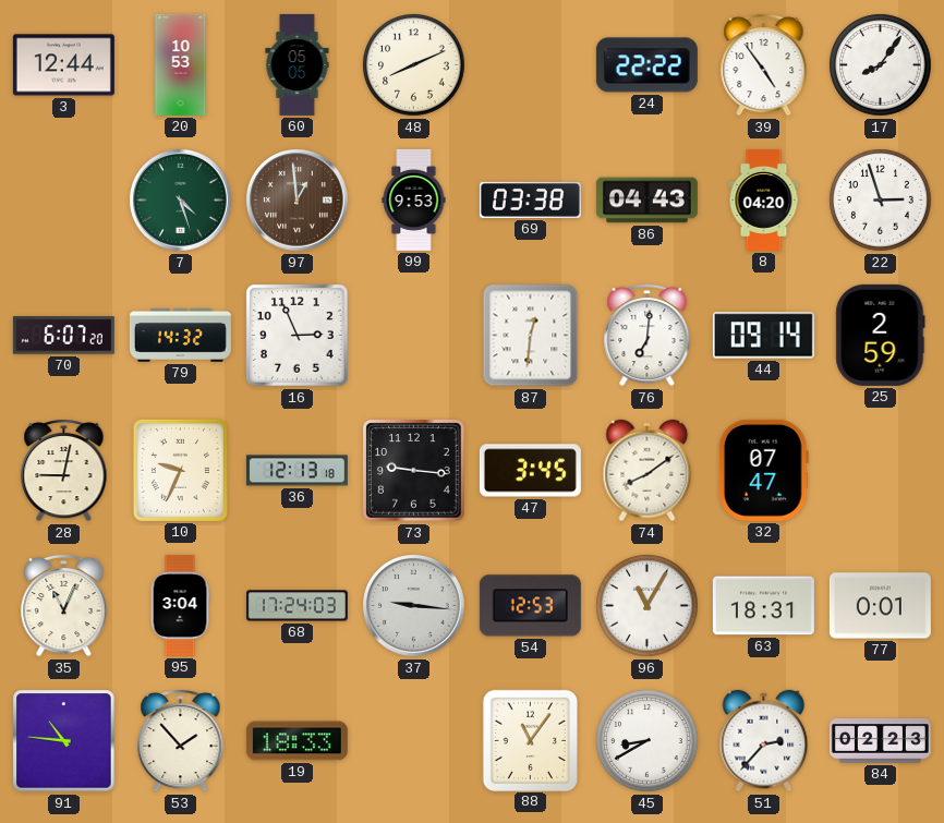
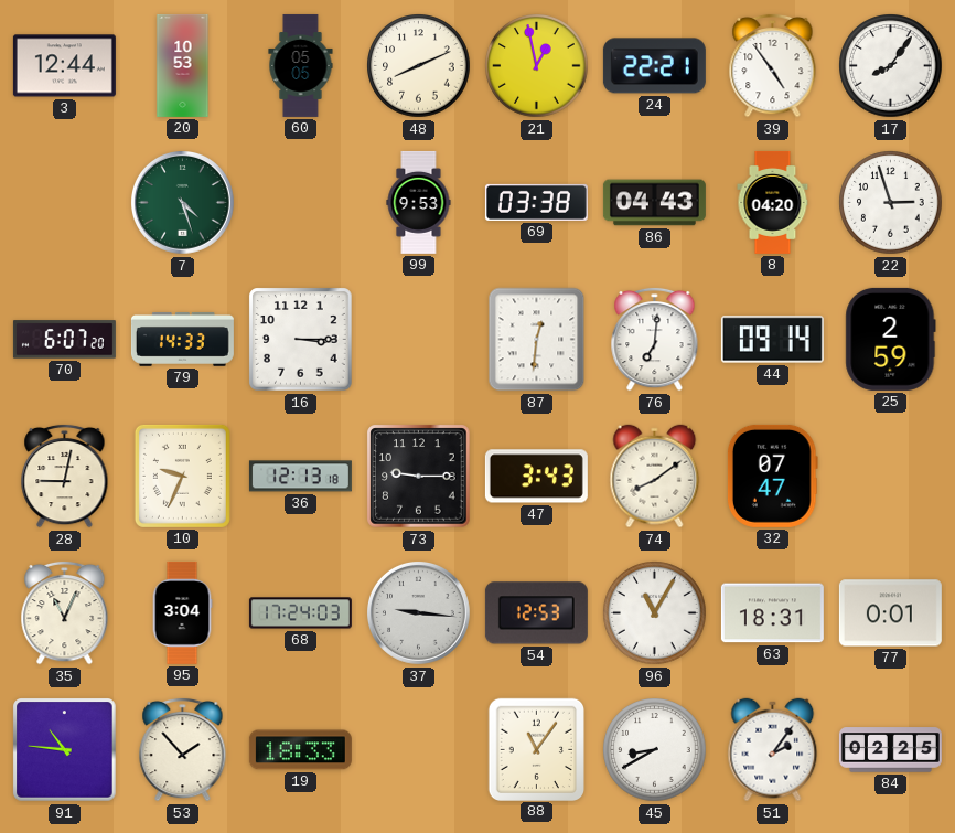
21: none -> 12:58 (537, 66)
24: 22:22 -> 22:21 (654, 66)
97: 12:59 -> none (298, 201)
79: 14:32 -> 14:33 (182, 340)
16: 2:56 -> 3:15 (301, 340)
73: 9:16 -> 9:15 (419, 477)
47: 3:45 -> 3:43 (536, 477)
51: 2:37 -> 2:06 (773, 750)
84: 02:23 -> 02:25 (890, 750)
